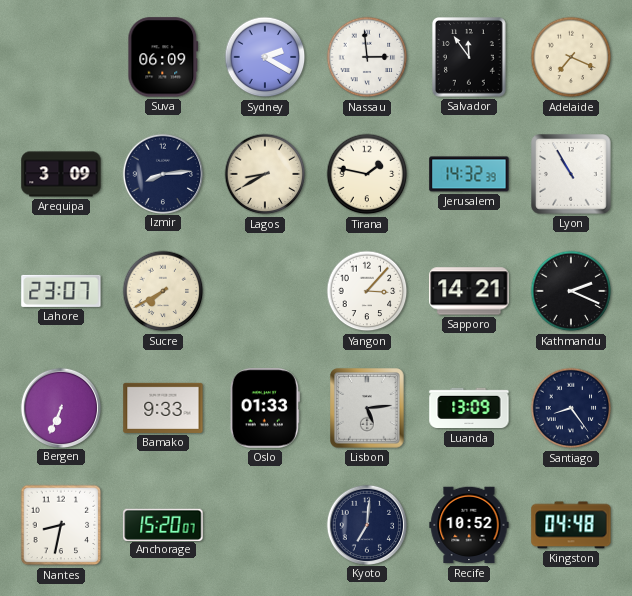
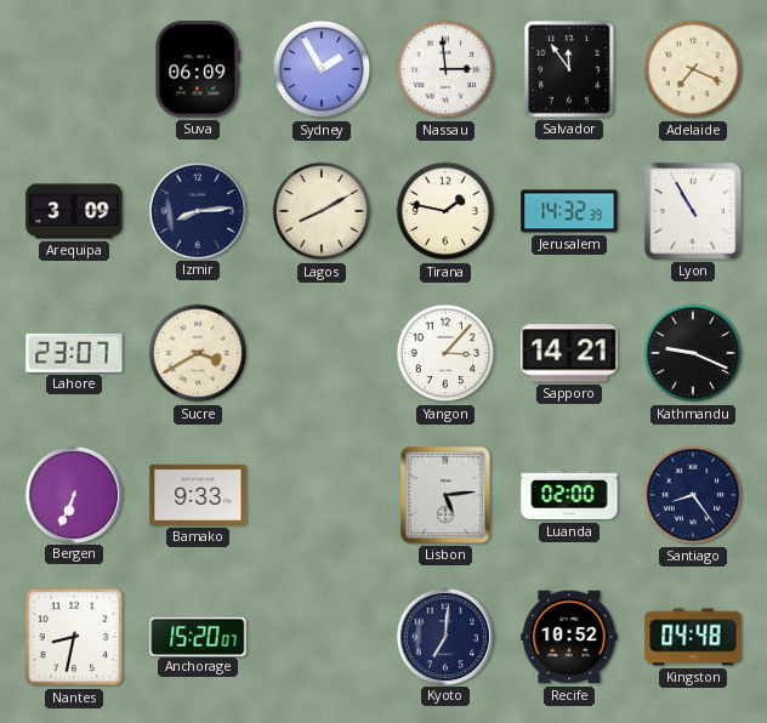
Sydney: 2:20 -> 1:55 (322, 69)
Lagos: 8:40 -> 8:10 (322, 211)
Sucre: 7:40 -> 3:40 (198, 353)
Kathmandu: 2:19 -> 9:19 (693, 353)
Oslo: 01:33 -> none (265, 408)
Luanda: 13:09 -> 02:00 (569, 495)
